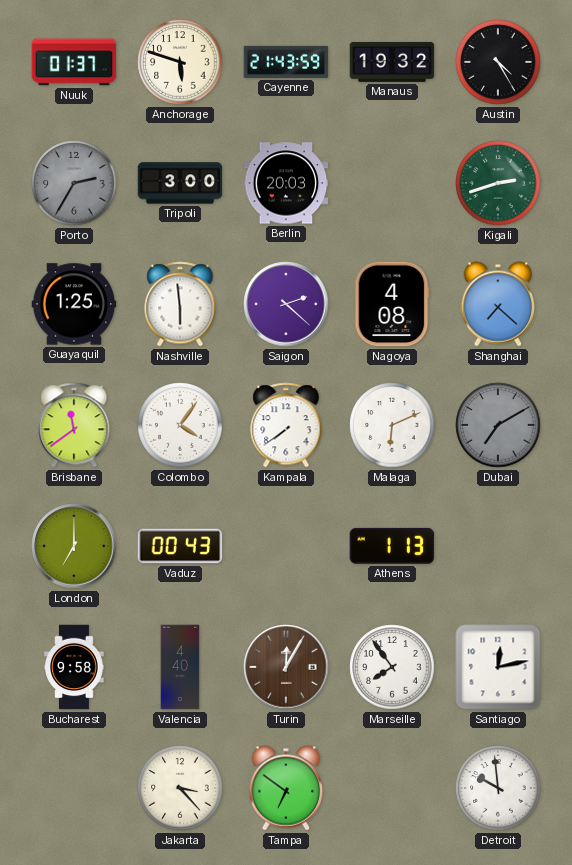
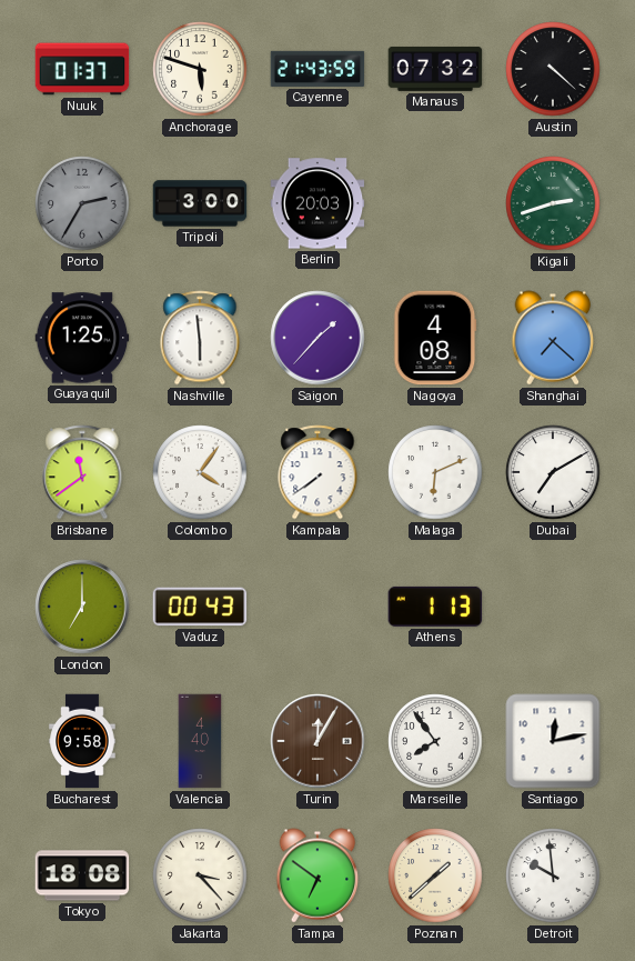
Manaus: 19:32 -> 07:32 (435, 69)
Austin: 4:25 -> 4:22 (553, 69)
Saigon: 2:22 -> 1:37 (317, 338)
Dubai dial: grey -> white (553, 472)
Tokyo: none -> 18:08 (82, 875)
Poznan: none -> 1:38 (435, 875)
